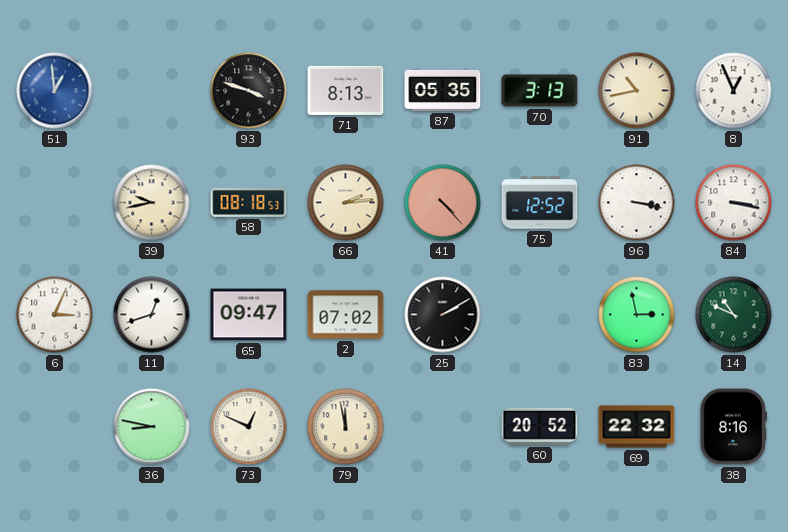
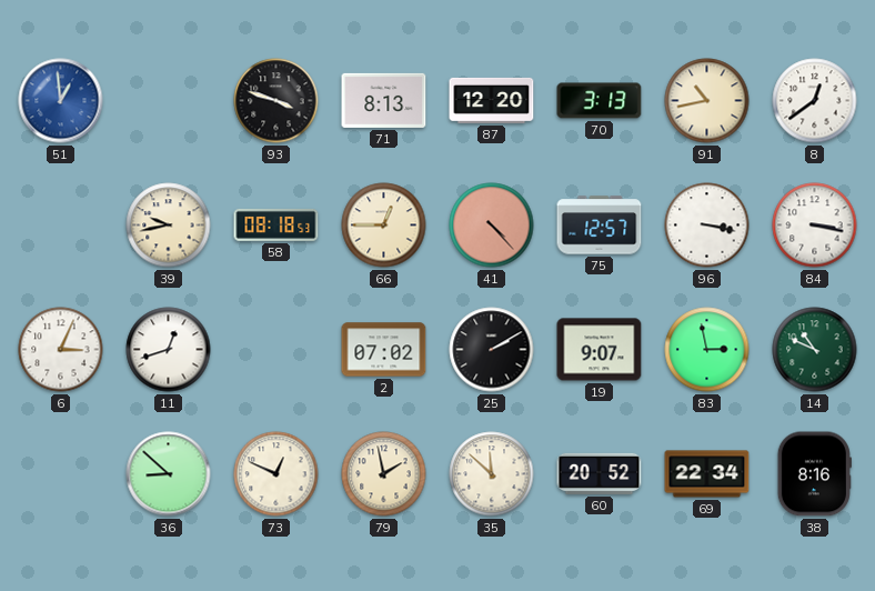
87: 05:35 -> 12:20 (492, 100)
8: 12:56 -> 12:39 (815, 101)
66: 2:14 -> 12:45 (384, 226)
75: 12:52 -> 12:57 (600, 226)
65: 09:47 -> none (249, 315)
19: none -> 9:07 (600, 350)
36: 8:47 -> 8:52 (169, 474)
79: 11:58 -> 1:58 (384, 474)
35: none -> 11:52 (492, 474)
69: 22:32 -> 22:34 (707, 474)
